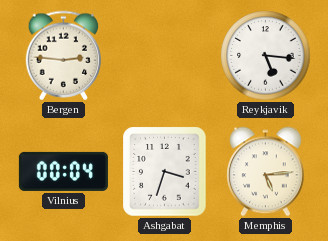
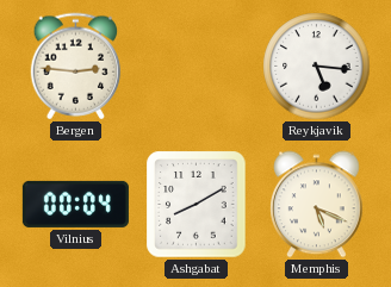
Ashgabat: 3:33 -> 8:10 (197, 205)
Memphis: 5:14 -> 5:19 (317, 205)
